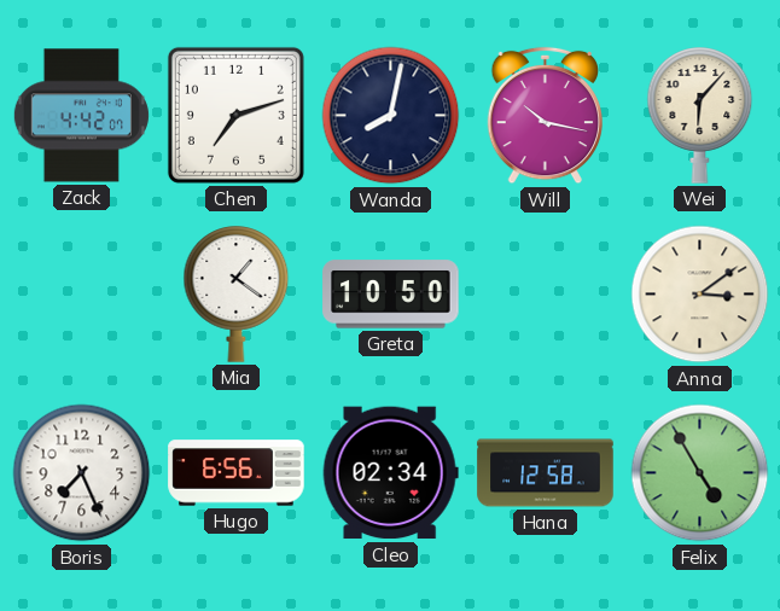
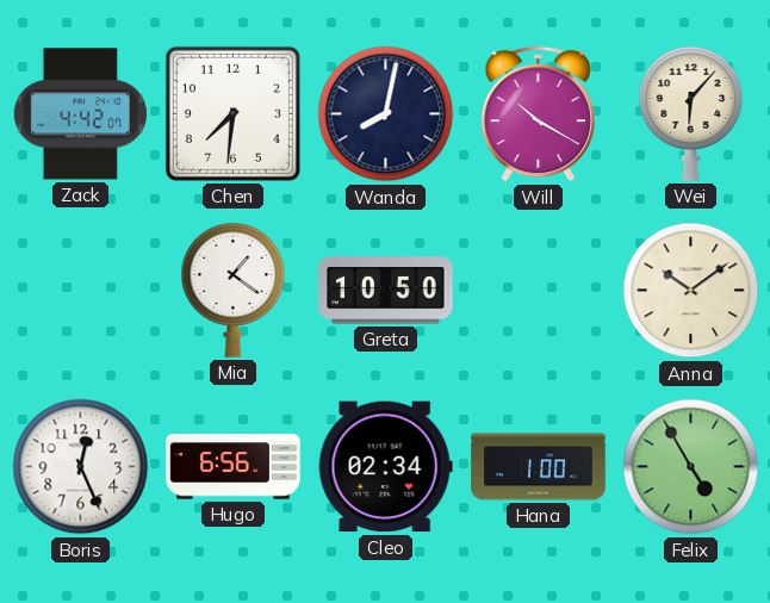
Chen: 7:12 -> 7:31 (232, 113)
Will: 10:17 -> 10:20 (538, 114)
Anna: 3:09 -> 10:09 (691, 291)
Boris: 7:26 -> 12:26 (81, 467)
Hana: 12:58 -> 1:00 (539, 467)
